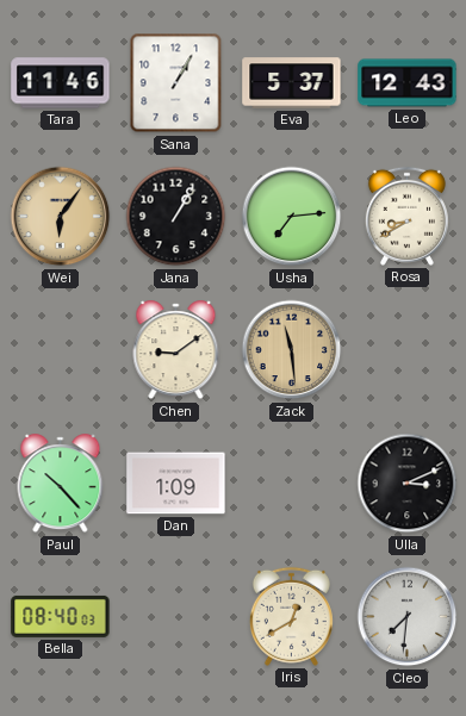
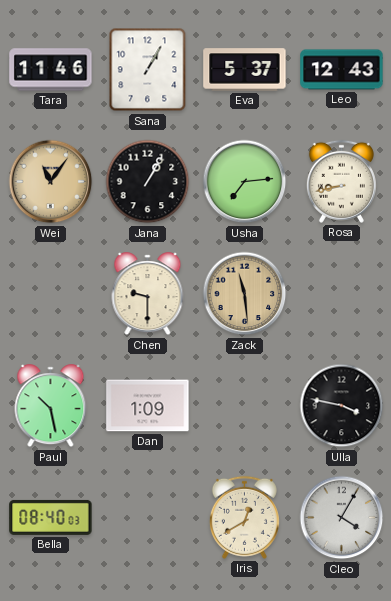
Wei: 6:06 -> 11:06 (51, 182)
Rosa: 8:40 -> 8:43 (341, 181)
Chen: 9:09 -> 9:30 (148, 294)
Paul: 10:23 -> 10:28 (51, 406)
Ulla: 3:11 -> 3:47 (342, 406)
Cleo: 7:31 -> 4:05 (342, 518)
